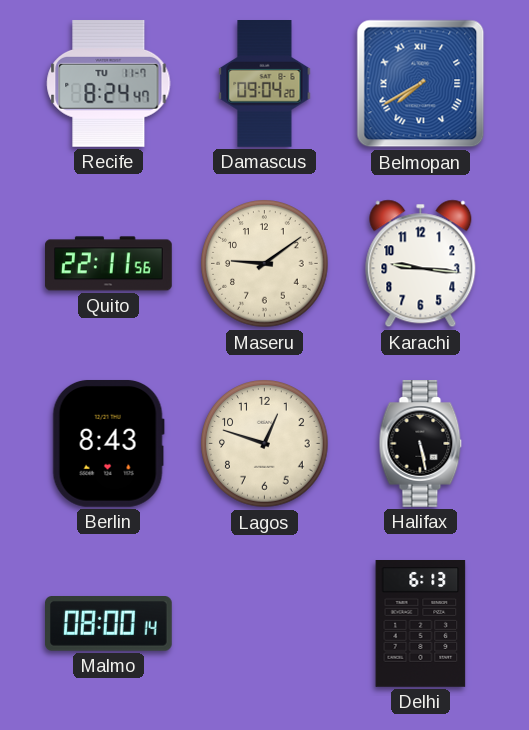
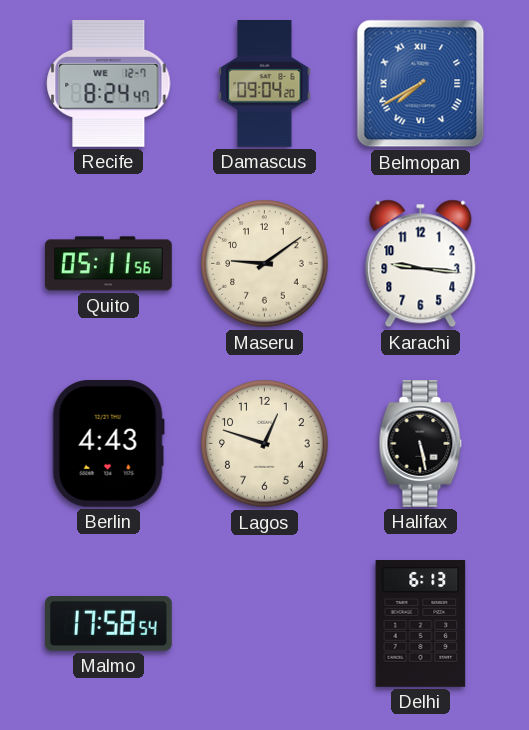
Recife date: TU 11-7 -> WE 12-7 (109, 83)
Quito: 22:11 -> 05:11 (109, 264)
Berlin: 8:43 -> 4:43 (108, 443)
Malmo: 08:00 -> 17:58 (109, 624)
